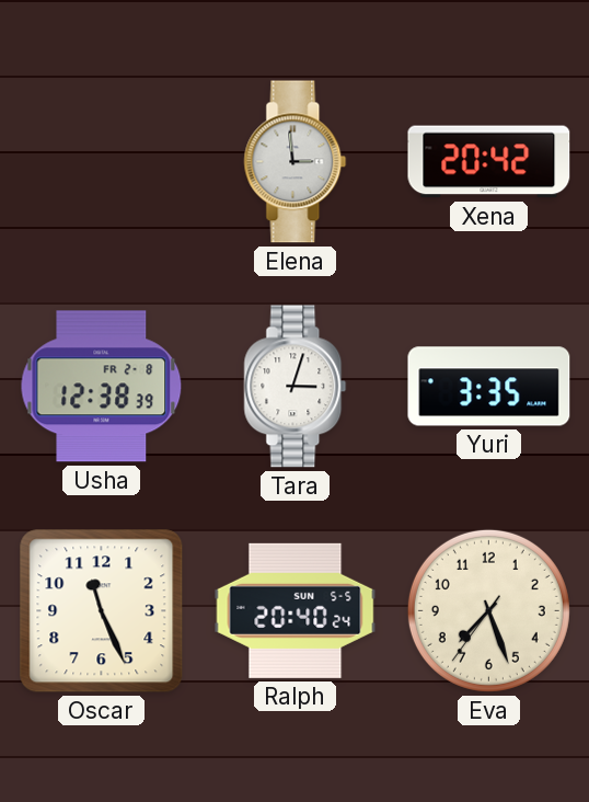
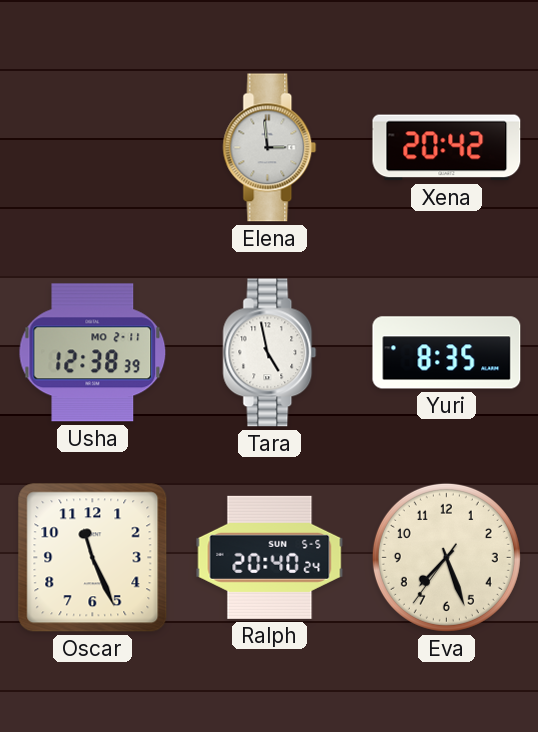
Usha date: FR 2-8 -> MO 2-11 (93, 353)
Tara: 3:03 -> 4:58 (270, 353)
Yuri: 3:35 -> 8:35 (447, 353)
